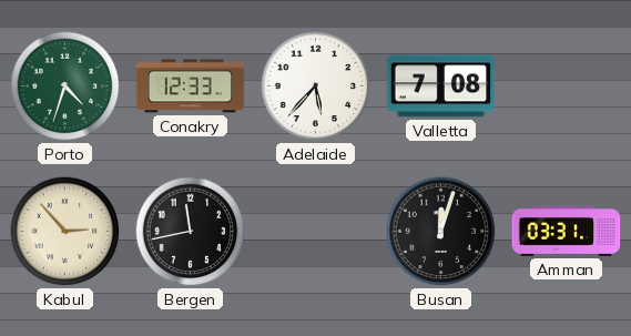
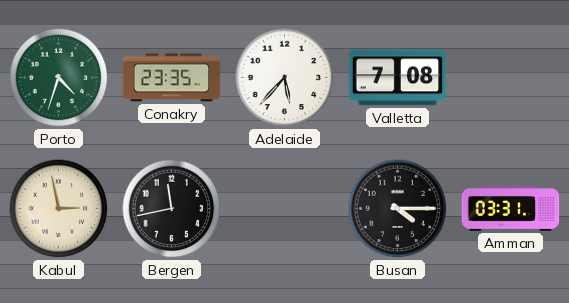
Conakry: 12:33 -> 23:35 (172, 78)
Kabul: 2:53 -> 2:58 (59, 209)
Busan: 12:03 -> 4:15 (398, 209)
